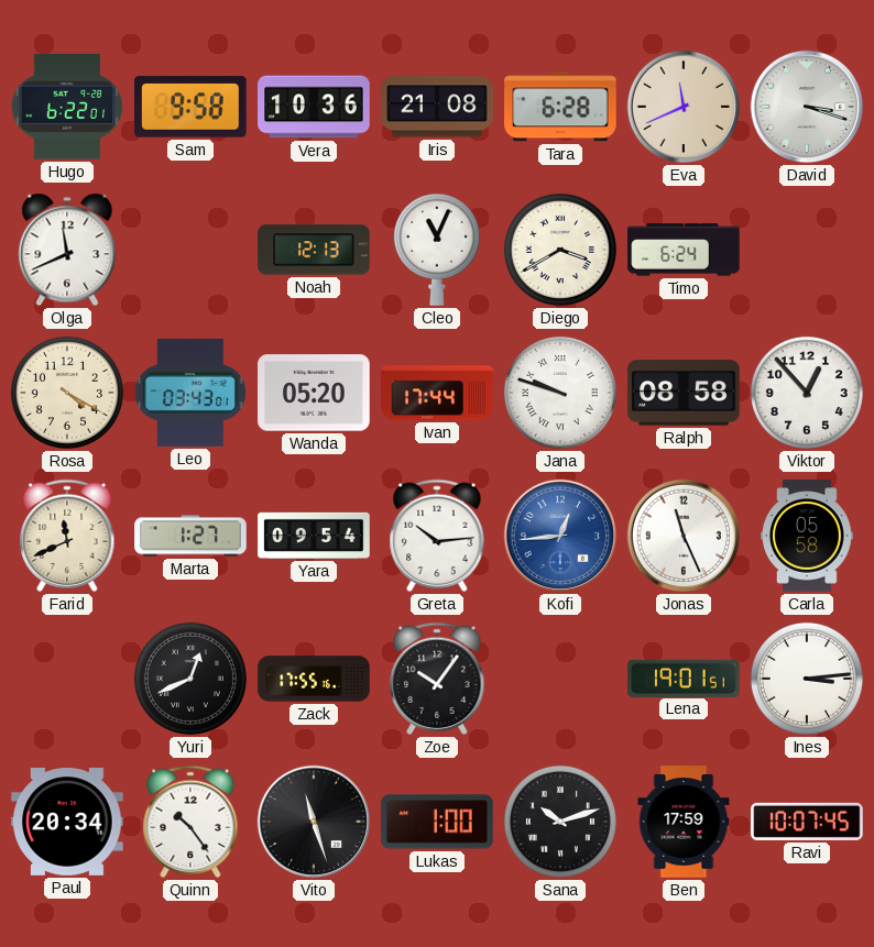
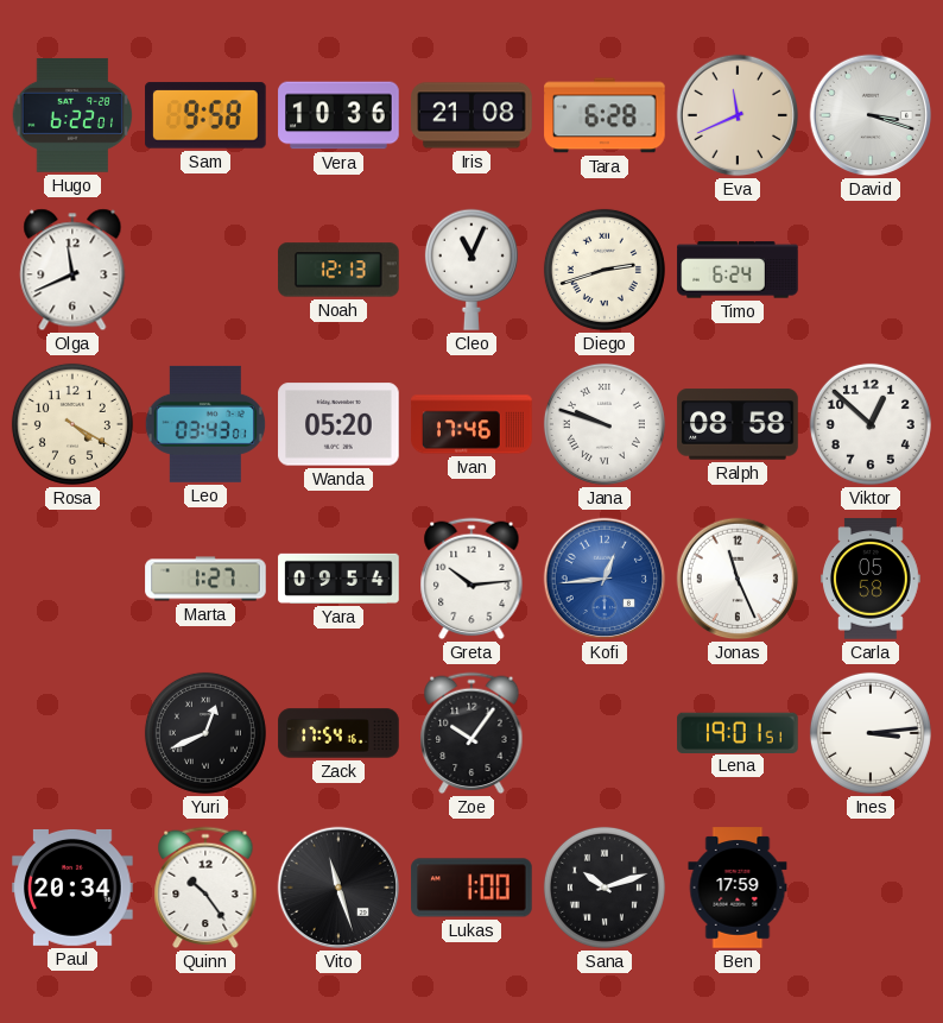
Diego: 3:40 -> 2:42 (605, 270)
Ivan: 17:44 -> 17:46 (471, 424)
Viktor: 12:53 -> 12:52 (871, 424)
Farid: 11:41 -> none (67, 536)
Zack: 17:55 -> 17:54 (338, 733)
Ravi: 10:07 -> none (807, 822)
